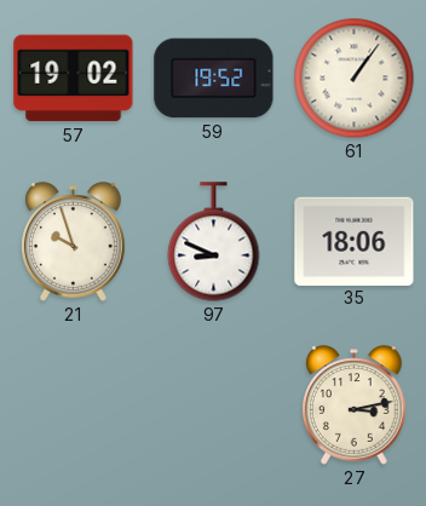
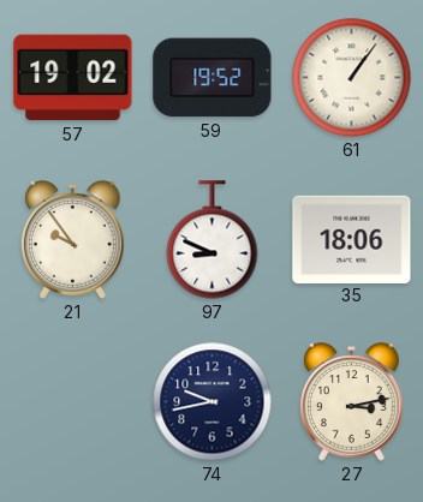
21: 9:57 -> 9:54 (73, 240)
74: none -> 9:43 (213, 402)
